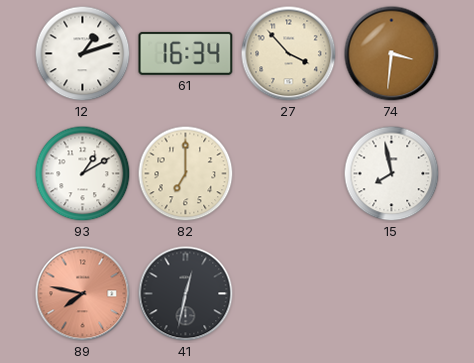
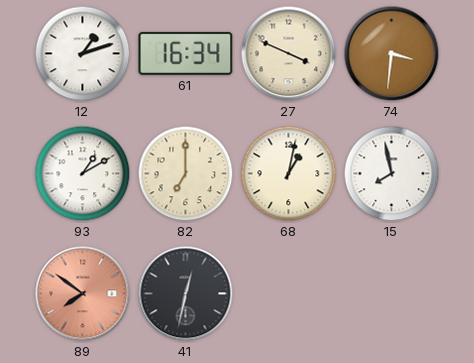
27: 3:53 -> 3:49 (289, 54)
68: none -> 1:02 (289, 174)
89: 7:47 -> 7:51 (83, 294)
